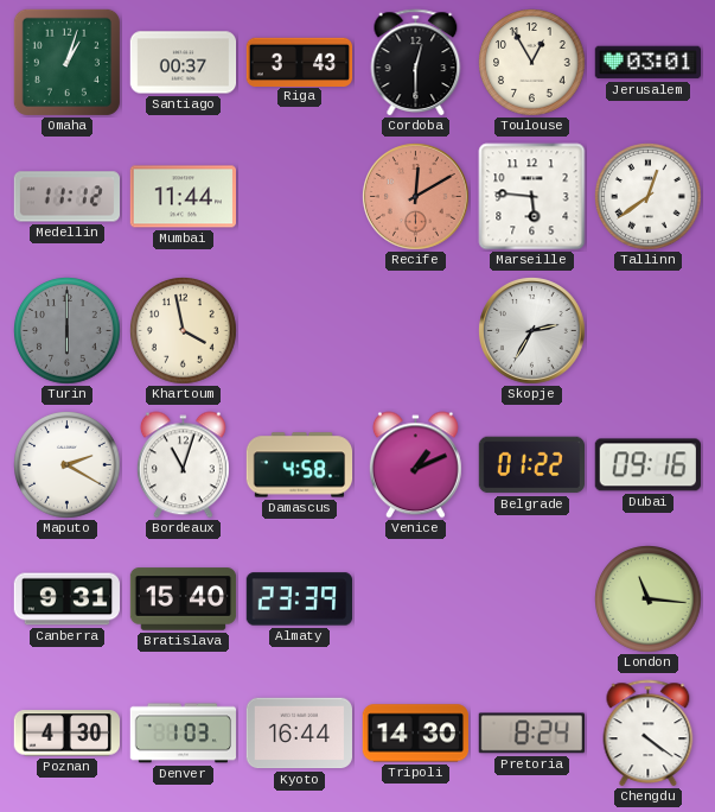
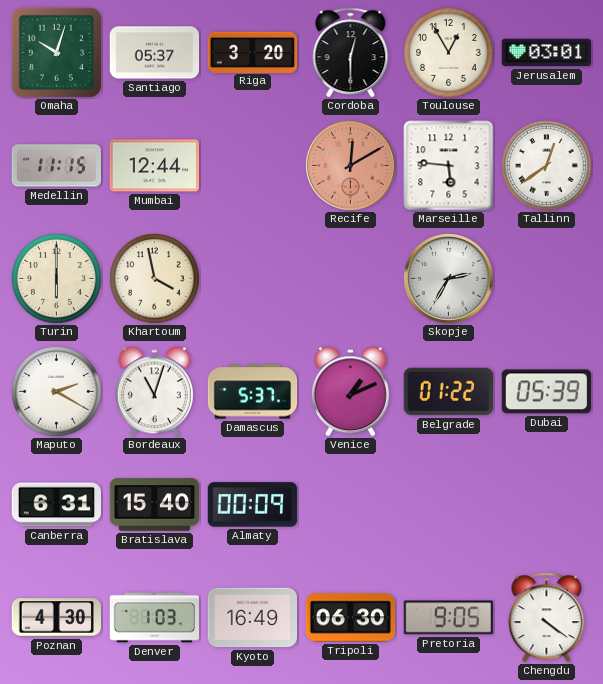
Omaha: 1:03 -> 10:03 (56, 52)
Santiago: 00:37 -> 05:37 (155, 53)
Riga: 3:43 -> 3:20 (253, 52)
Medellin: 11:12 -> 11:15 (56, 166)
Mumbai: 11:44 -> 12:44 (154, 166)
Turin dial: grey -> cream (57, 279)
Damascus: 4:58 -> 5:37 (253, 392)
Dubai: 09:16 -> 05:39 (546, 392)
Canberra: 9:31 -> 6:31 (56, 505)
Almaty: 23:39 -> 00:09 (252, 505)
London: 11:16 -> none (649, 600)
Kyoto: 16:44 -> 16:49 (252, 618)
Tripoli: 14:30 -> 06:30 (350, 618)
Pretoria: 8:24 -> 9:05 (448, 618)
